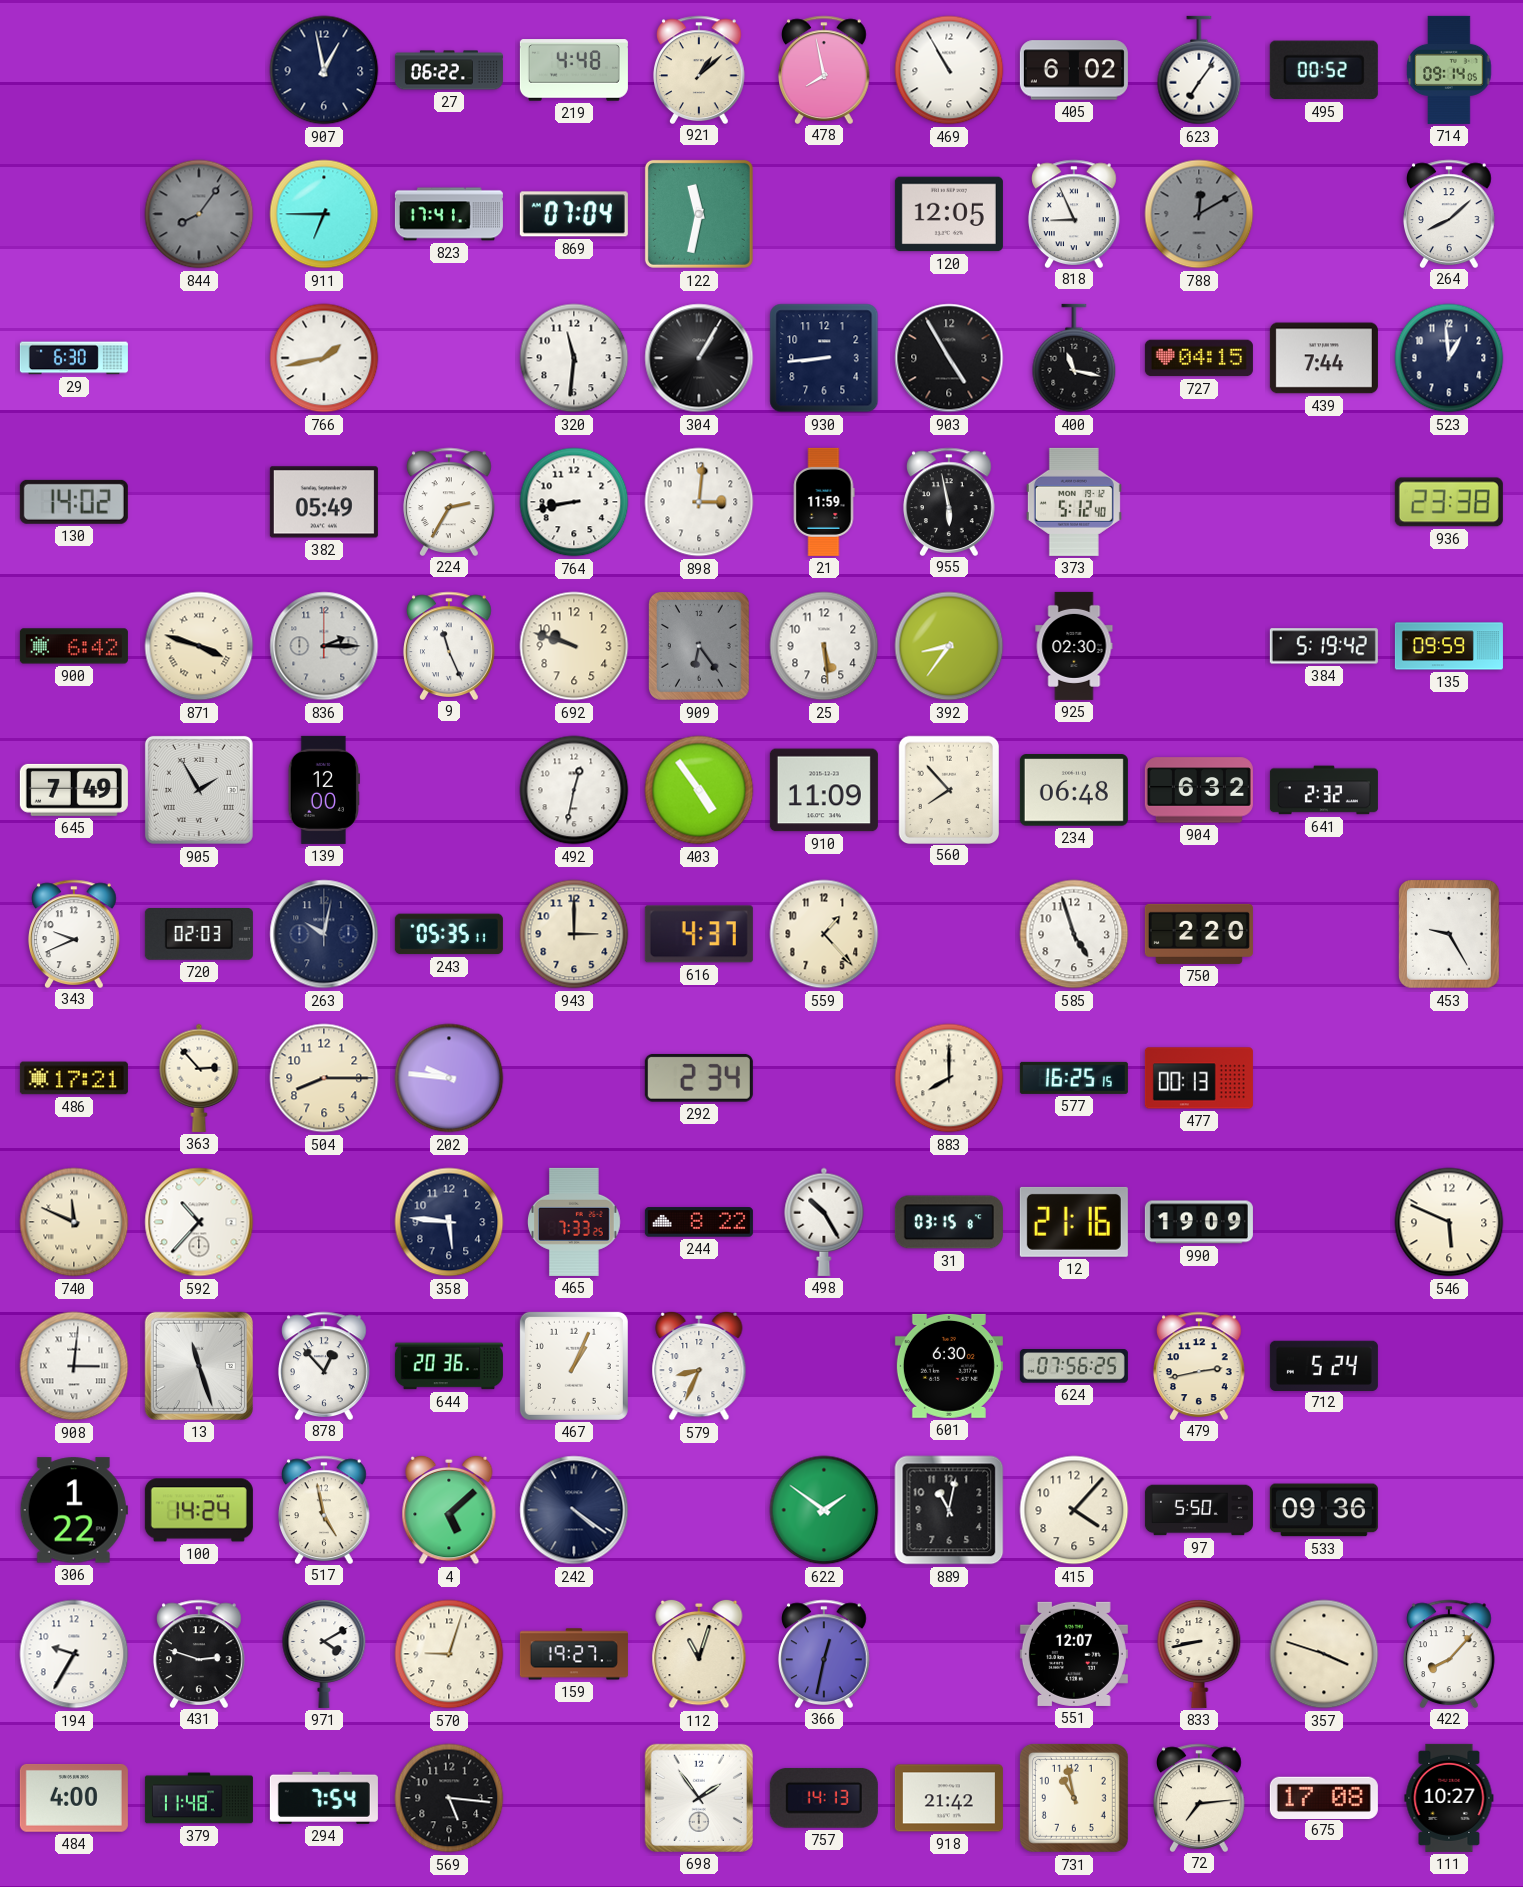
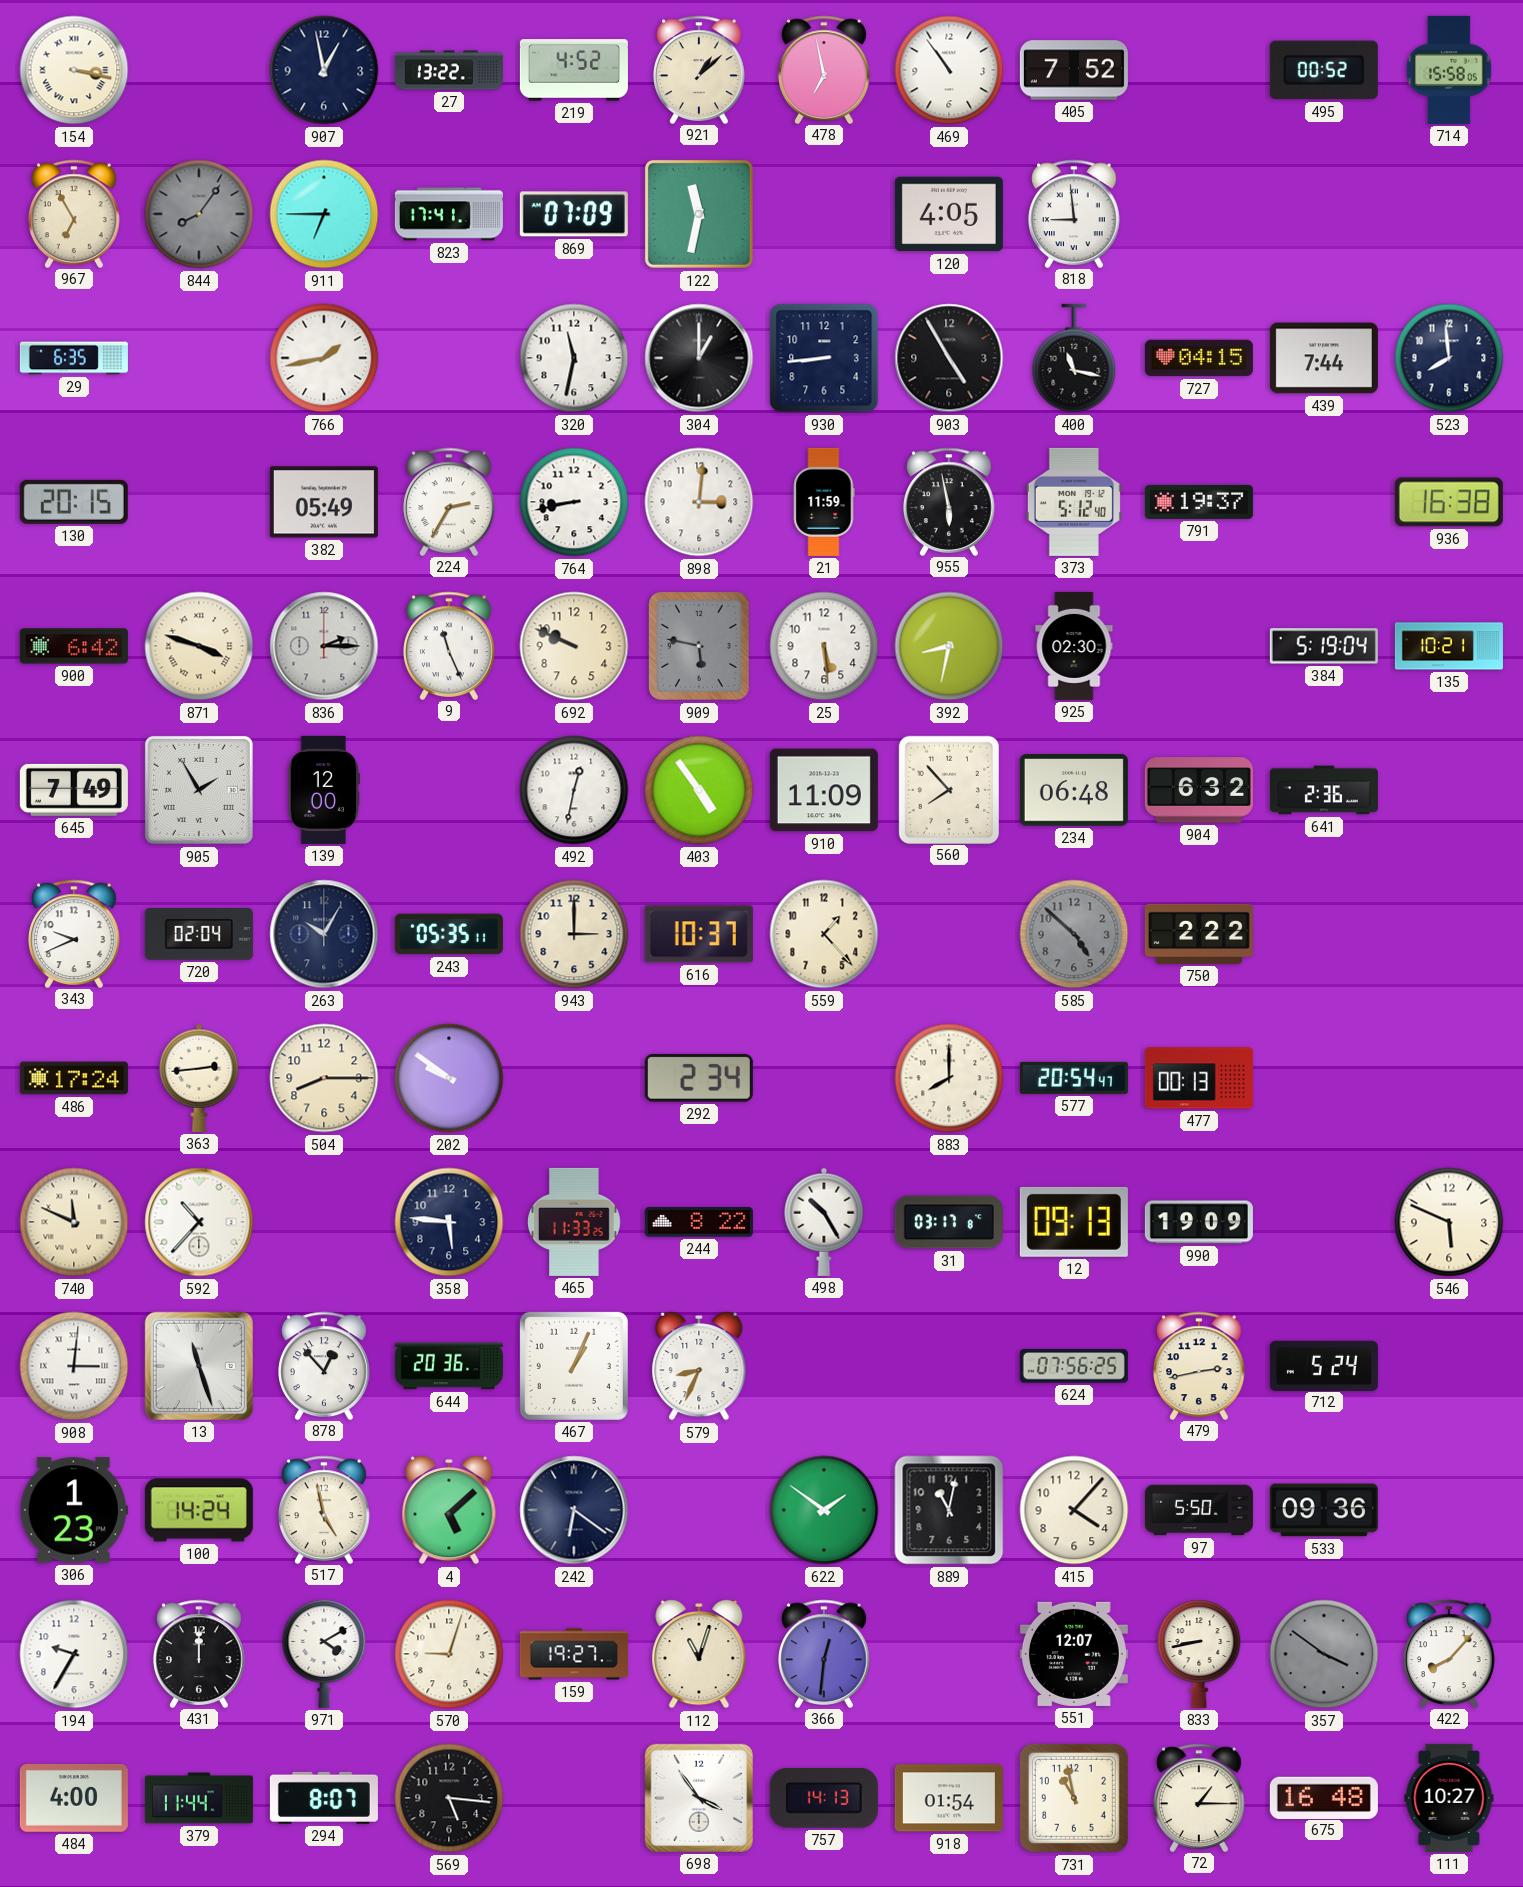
154: none -> 3:17 (74, 70)
27: 06:22 -> 13:22 (449, 70)
219: 4:48 -> 4:52 (574, 70)
478: 7:58 -> 6:58 (825, 69)
469: 10:55 -> 10:54 (949, 70)
405: 6:02 -> 7:52 (1074, 70)
623: 7:06 -> none (1199, 70)
714: 09:14 -> 15:58 (1449, 70)
967: none -> 6:55 (75, 213)
869: 07:04 -> 07:09 (574, 214)
120: 12:05 -> 4:05 (949, 214)
818: 8:56 -> 8:59 (1075, 213)
788: 12:10 -> none (1199, 214)
264: 8:08 -> none (1450, 213)
29: 6:30 -> 6:35 (74, 358)
320: 11:31 -> 11:32 (574, 358)
304: 1:05 -> 1:00 (699, 358)
523: 12:59 -> 7:59 (1449, 358)
130: 14:02 -> 20:15 (74, 502)
791: none -> 19:37 (1199, 502)
936: 23:38 -> 16:38 (1449, 502)
692: 9:48 -> 9:49 (574, 646)
909: 6:24 -> 5:47 (700, 647)
392: 8:36 -> 8:32 (949, 646)
384: 5:19:42 -> 5:19:04 (1324, 646)
135: 09:59 -> 10:21 (1449, 646)
641: 2:32 -> 2:36 (1324, 790)
720: 02:03 -> 02:04 (199, 935)
263: 10:02 -> 10:05 (324, 934)
616: 4:37 -> 10:37 (699, 934)
585: 4:57 -> 4:52 (1074, 934)
585 dial: white -> grey (1074, 934)
750: 2:20 -> 2:22 (1199, 934)
453: 9:25 -> none (1450, 935)
486: 17:21 -> 17:24 (74, 1078)
363: 2:53 -> 2:44 (199, 1078)
202: 9:46 -> 9:51 (449, 1078)
577: 16:25 -> 20:54 (1074, 1078)
465: 7:33 -> 11:33 (575, 1222)
31: 03:15 -> 03:17 (949, 1222)
12: 21:16 -> 09:13 (1074, 1222)
601: 6:30 -> none (949, 1366)
306: 1:22 -> 1:23 (74, 1510)
242: 4:21 -> 6:21 (574, 1510)
431: 2:48 -> 12:00 (200, 1653)
366: 12:32 -> 12:31 (825, 1653)
357: 3:48 -> 3:51 (1324, 1654)
357 dial: cream -> grey (1324, 1654)
379: 11:48 -> 11:44 (199, 1798)
294: 7:54 -> 8:07 (324, 1798)
698: 1:54 -> 3:54 (699, 1798)
918: 21:42 -> 01:54 (949, 1798)
72: 7:14 -> 1:15 (1200, 1797)
675: 17:08 -> 16:48 (1324, 1797)
